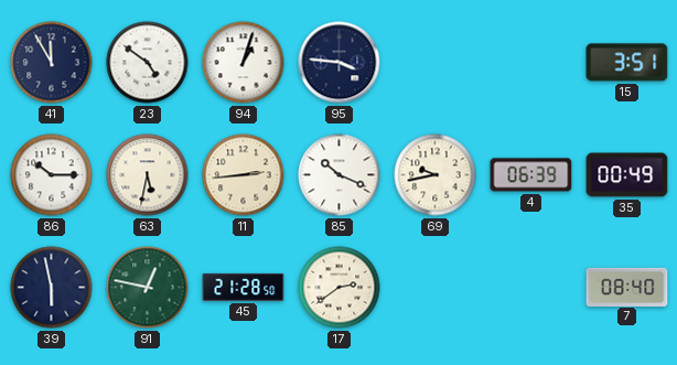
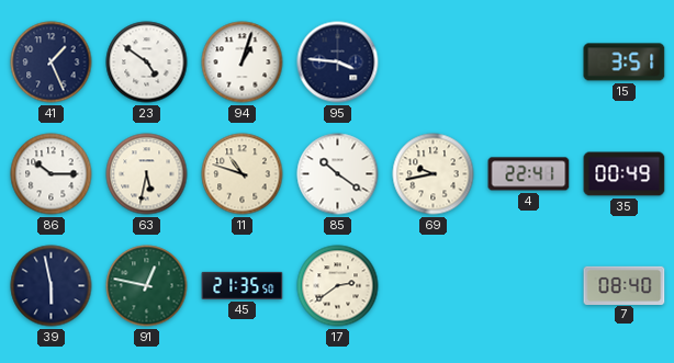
41: 11:55 -> 1:26 (52, 63)
11: 2:44 -> 10:48 (243, 174)
85: 10:19 -> 10:21 (338, 174)
4: 06:39 -> 22:41 (529, 174)
45: 21:28 -> 21:35 (243, 285)
